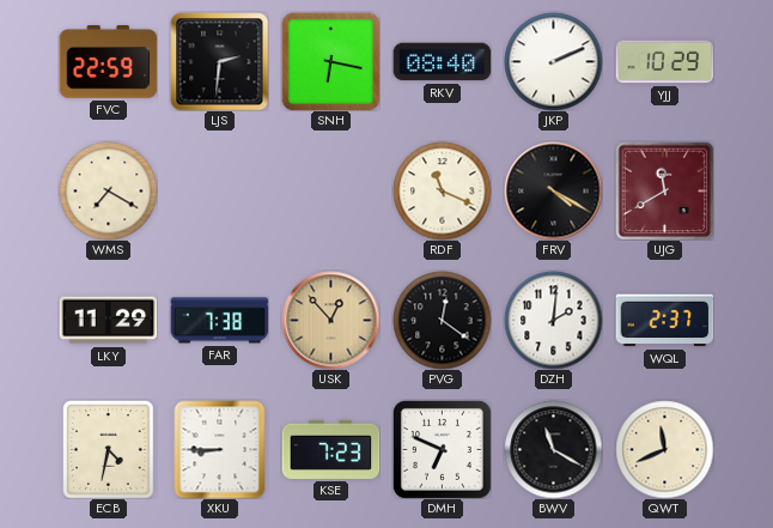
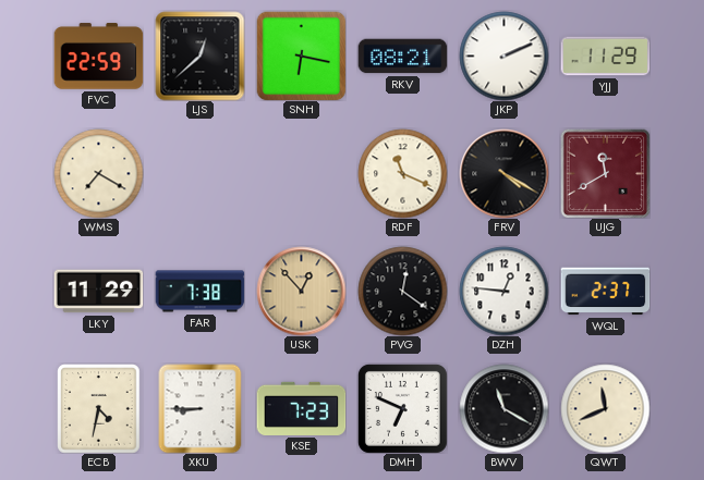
LJS: 2:31 -> 12:38 (199, 56)
RKV: 08:40 -> 08:21 (402, 57)
YJJ: 10:29 -> 11:29 (605, 57)
DZH: 2:01 -> 12:46 (503, 291)
